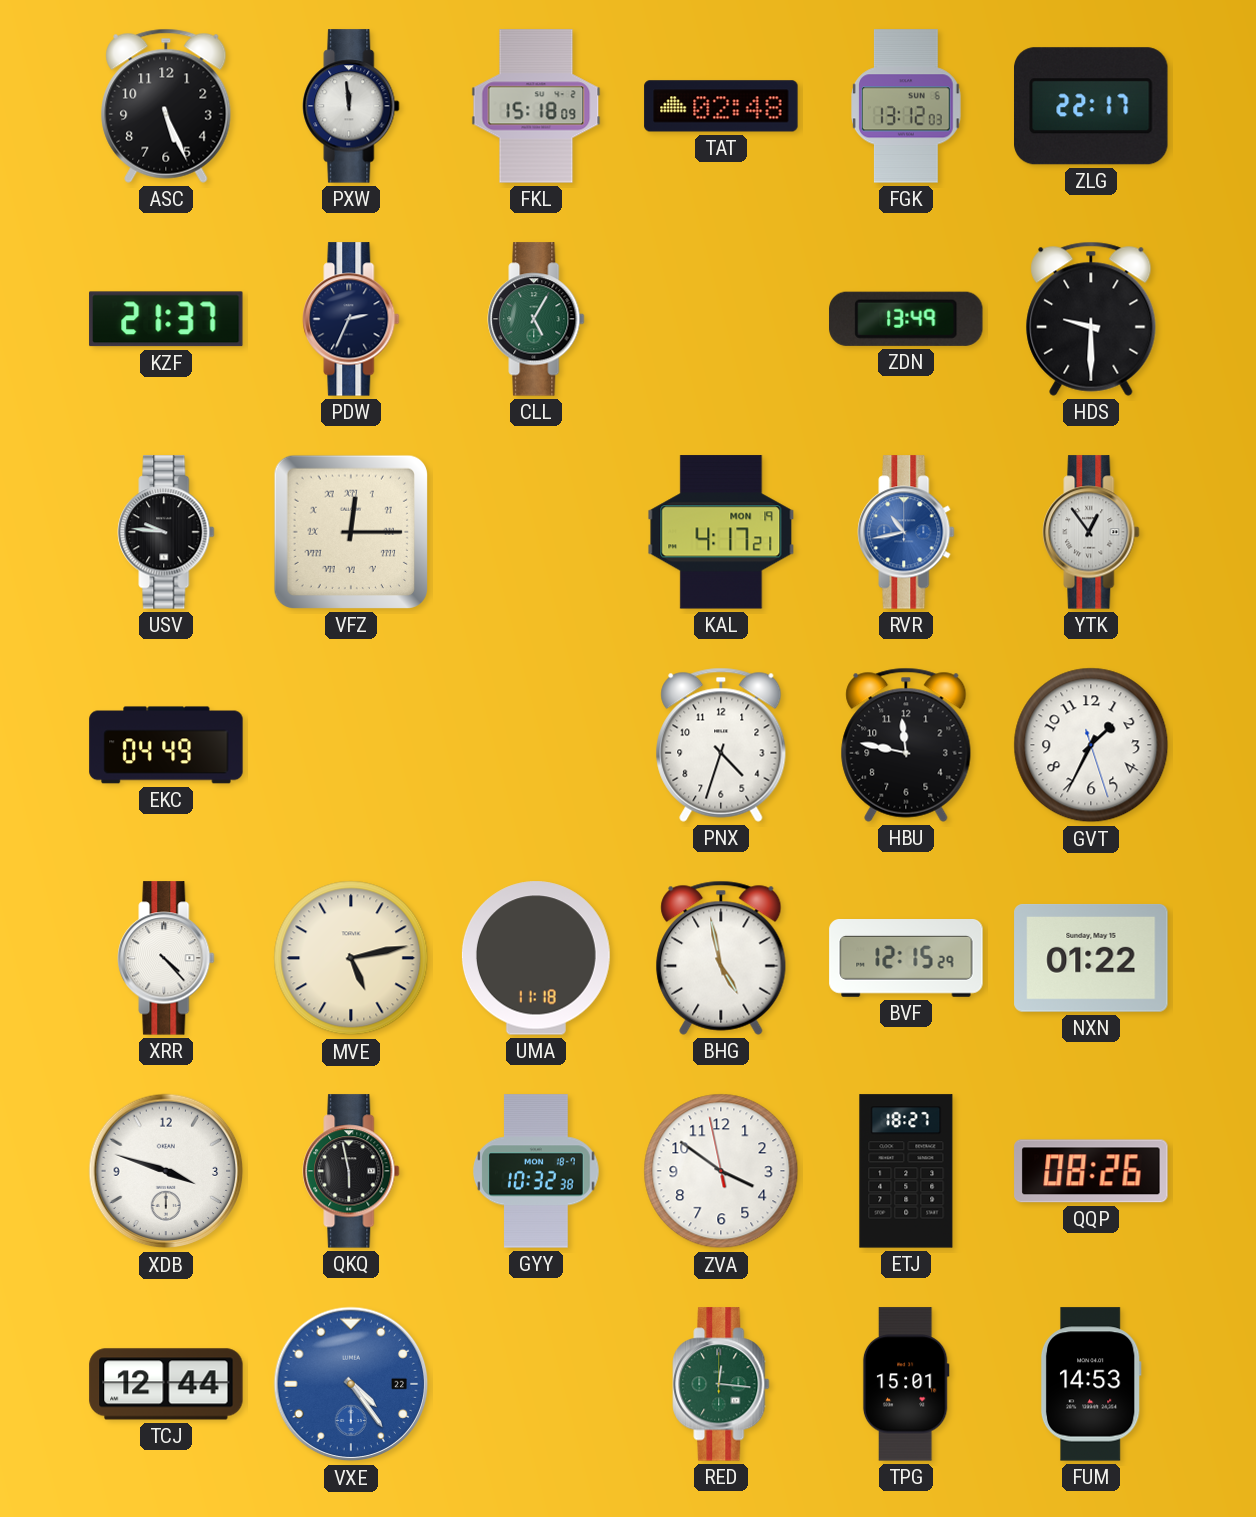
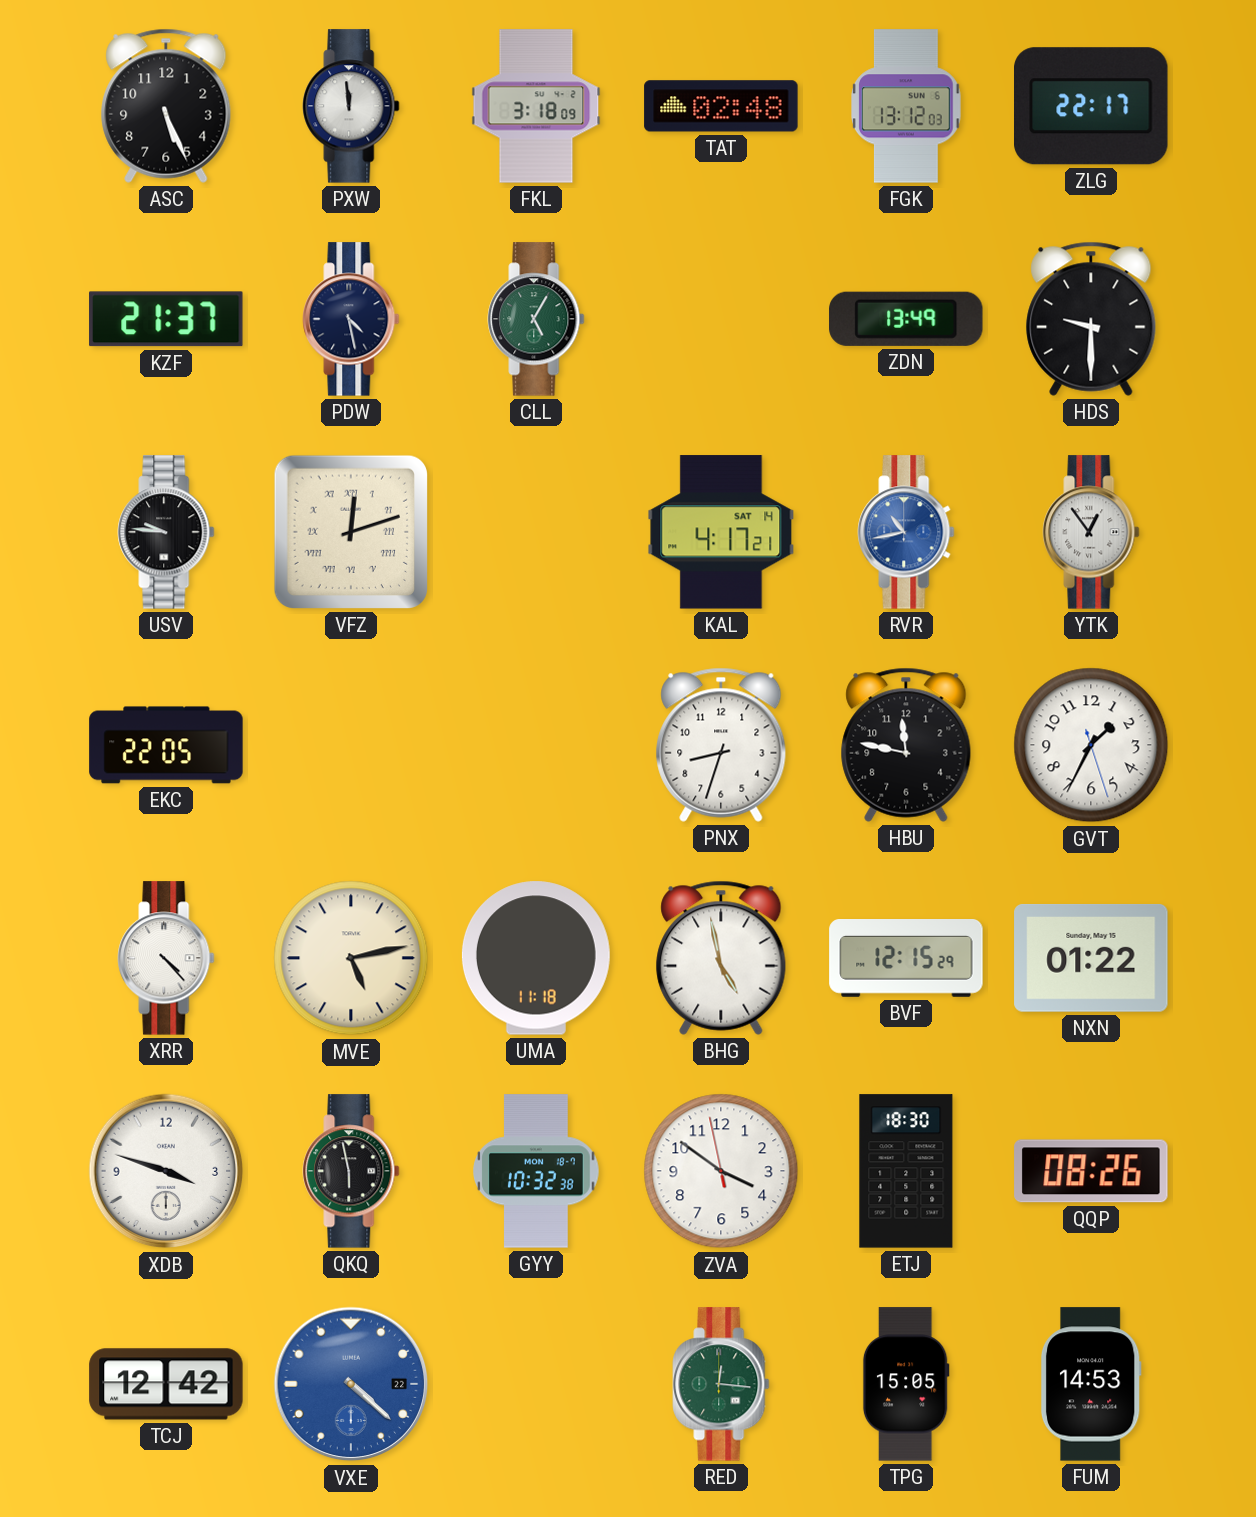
FKL: 15:18 -> 3:18 (536, 106)
PDW: 2:34 -> 4:28 (351, 319)
VFZ: 12:15 -> 12:12 (351, 532)
KAL date: MON 19 -> SAT 14 (721, 532)
EKC: 04:49 -> 22:05 (166, 745)
PNX: 4:33 -> 8:33 (721, 745)
ETJ: 18:27 -> 18:30 (906, 1171)
TCJ: 12:44 -> 12:42 (166, 1384)
VXE: 4:24 -> 4:22 (351, 1384)
TPG: 15:01 -> 15:05 (906, 1384)
